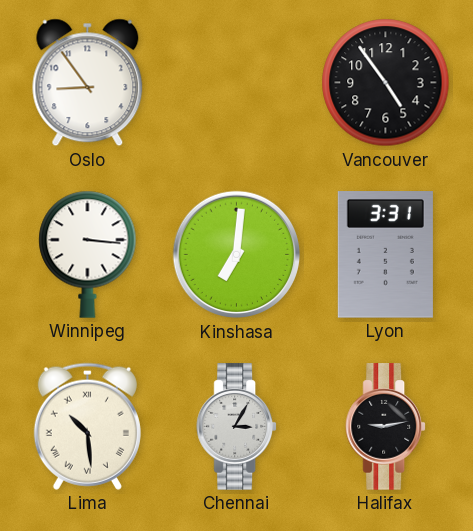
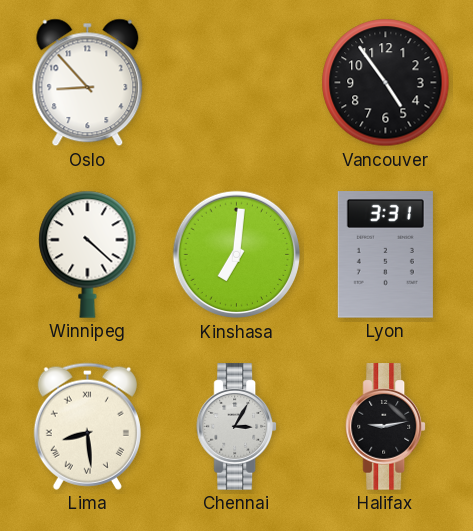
Oslo: 8:54 -> 8:53 (88, 83)
Winnipeg: 3:16 -> 4:22 (88, 254)
Lima: 10:29 -> 8:29 (87, 426)
